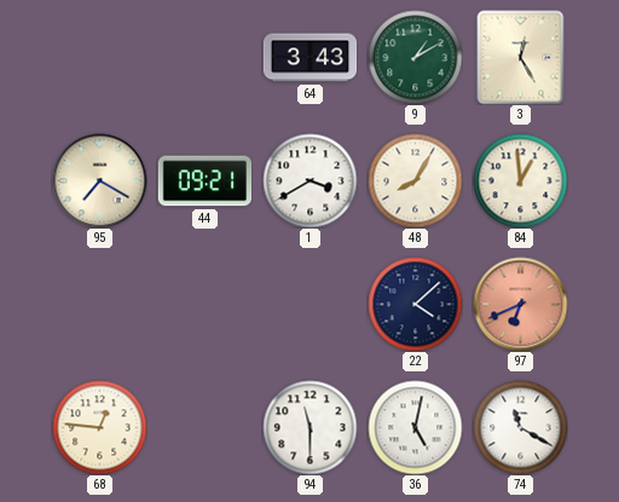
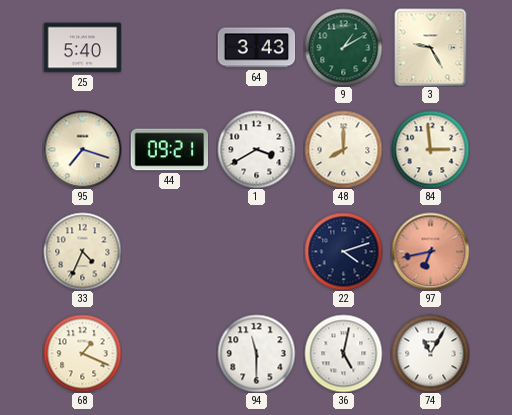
25: none -> 5:40 (82, 48)
3: 12:25 -> 9:25 (431, 47)
95: 7:20 -> 7:18 (82, 149)
48: 8:05 -> 8:00 (343, 149)
84: 12:59 -> 2:59 (430, 149)
33: none -> 4:34 (82, 251)
22: 4:08 -> 4:12 (343, 251)
97: 6:41 -> 6:43 (430, 251)
68: 12:46 -> 1:19 (82, 353)
74: 11:20 -> 11:05 (430, 353)
